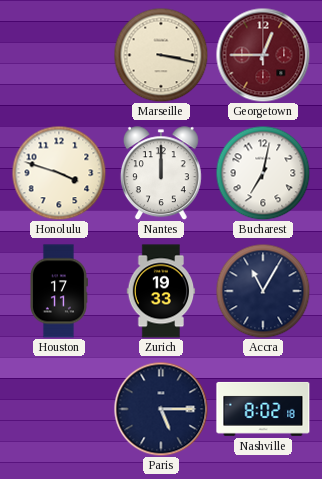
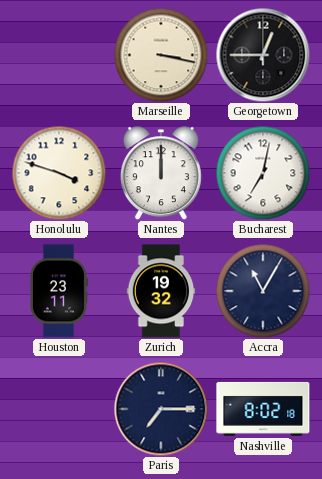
Georgetown dial: burgundy -> black (263, 55)
Houston: 17:11 -> 23:11 (58, 291)
Zurich: 19:33 -> 19:32 (161, 291)
Paris: 5:15 -> 7:15 (161, 409)
